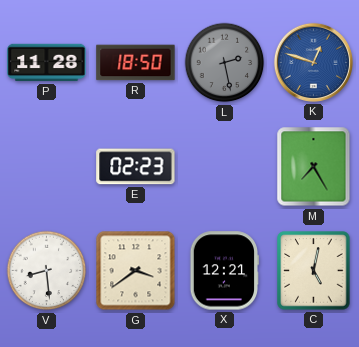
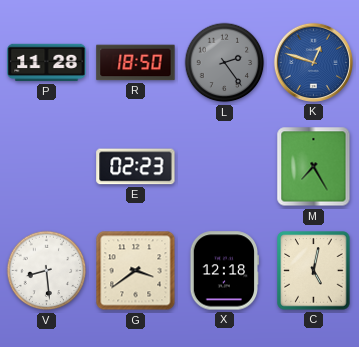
L: 2:28 -> 2:24 (225, 63)
X: 12:21 -> 12:18 (225, 271)
